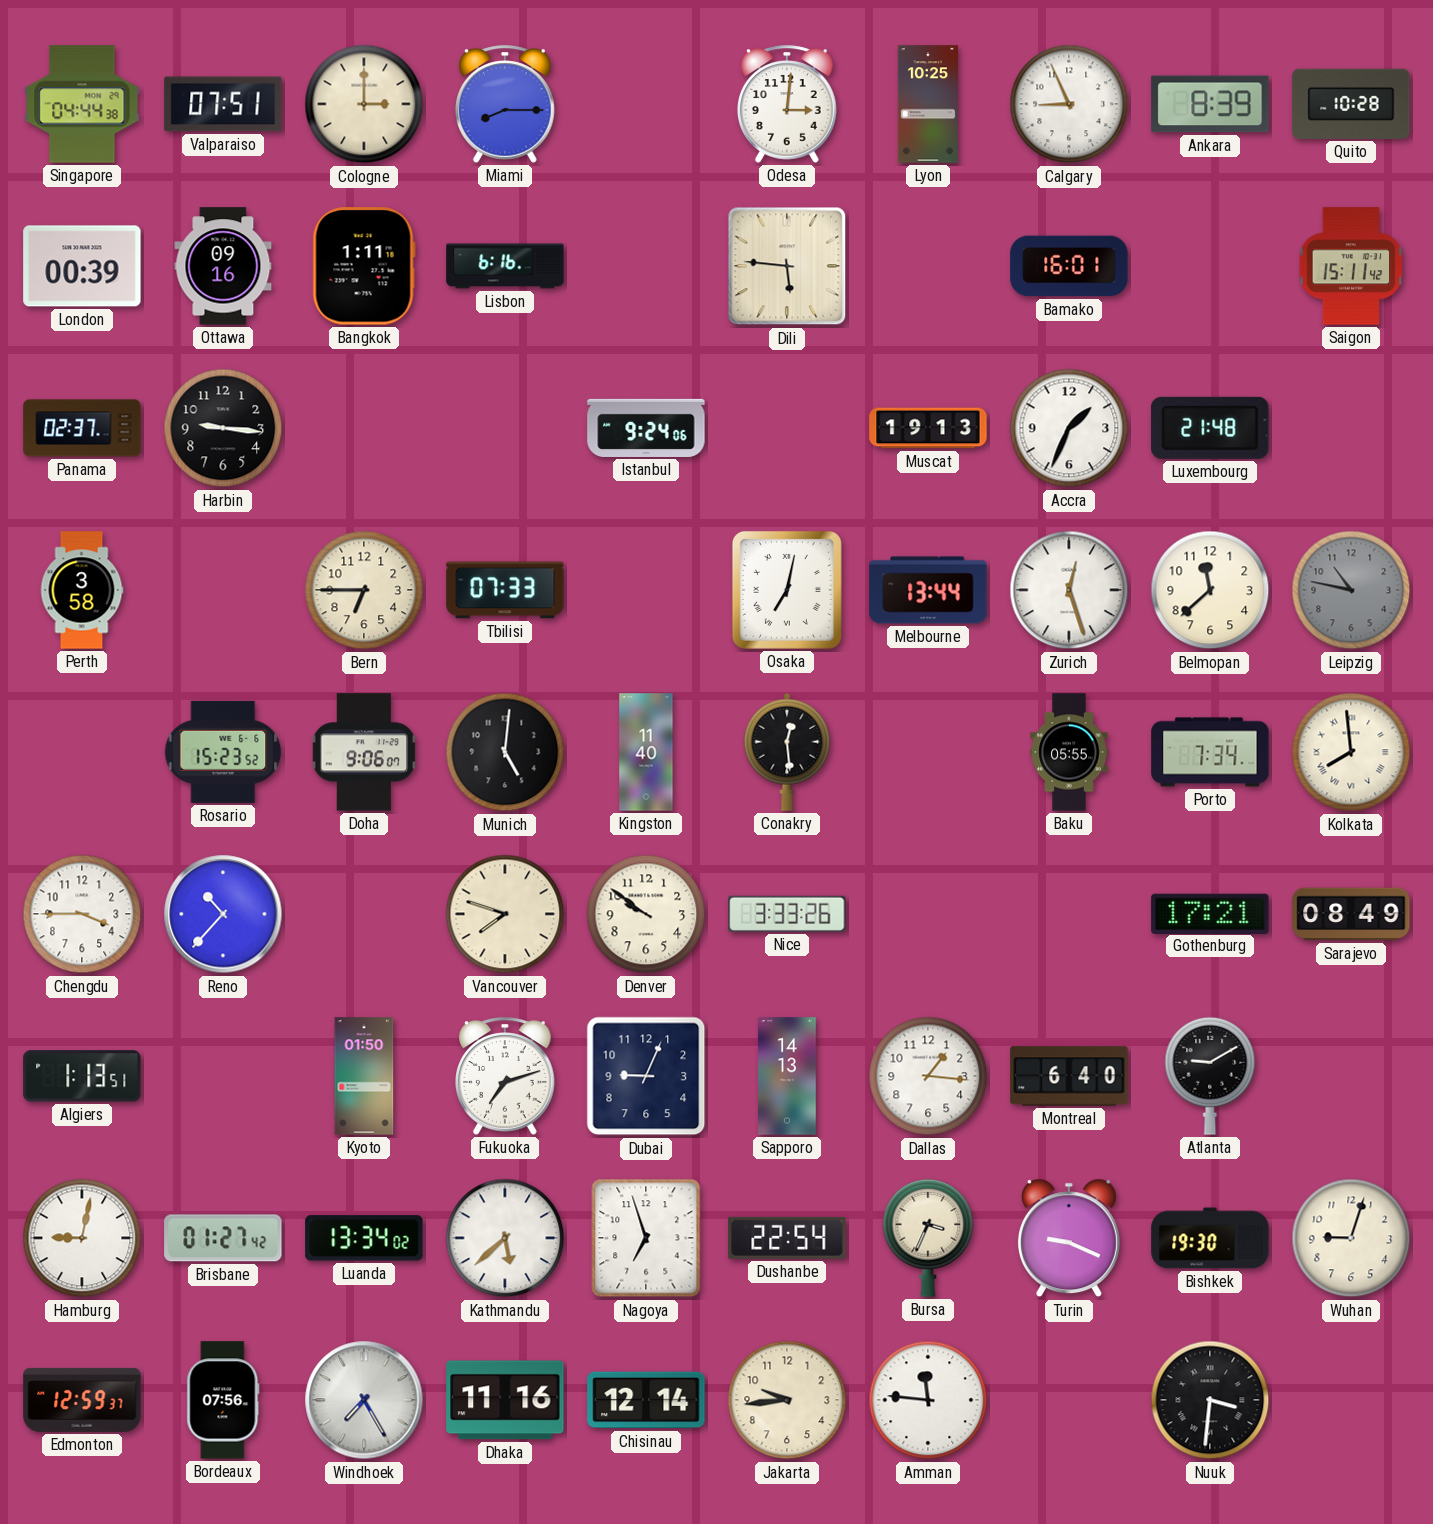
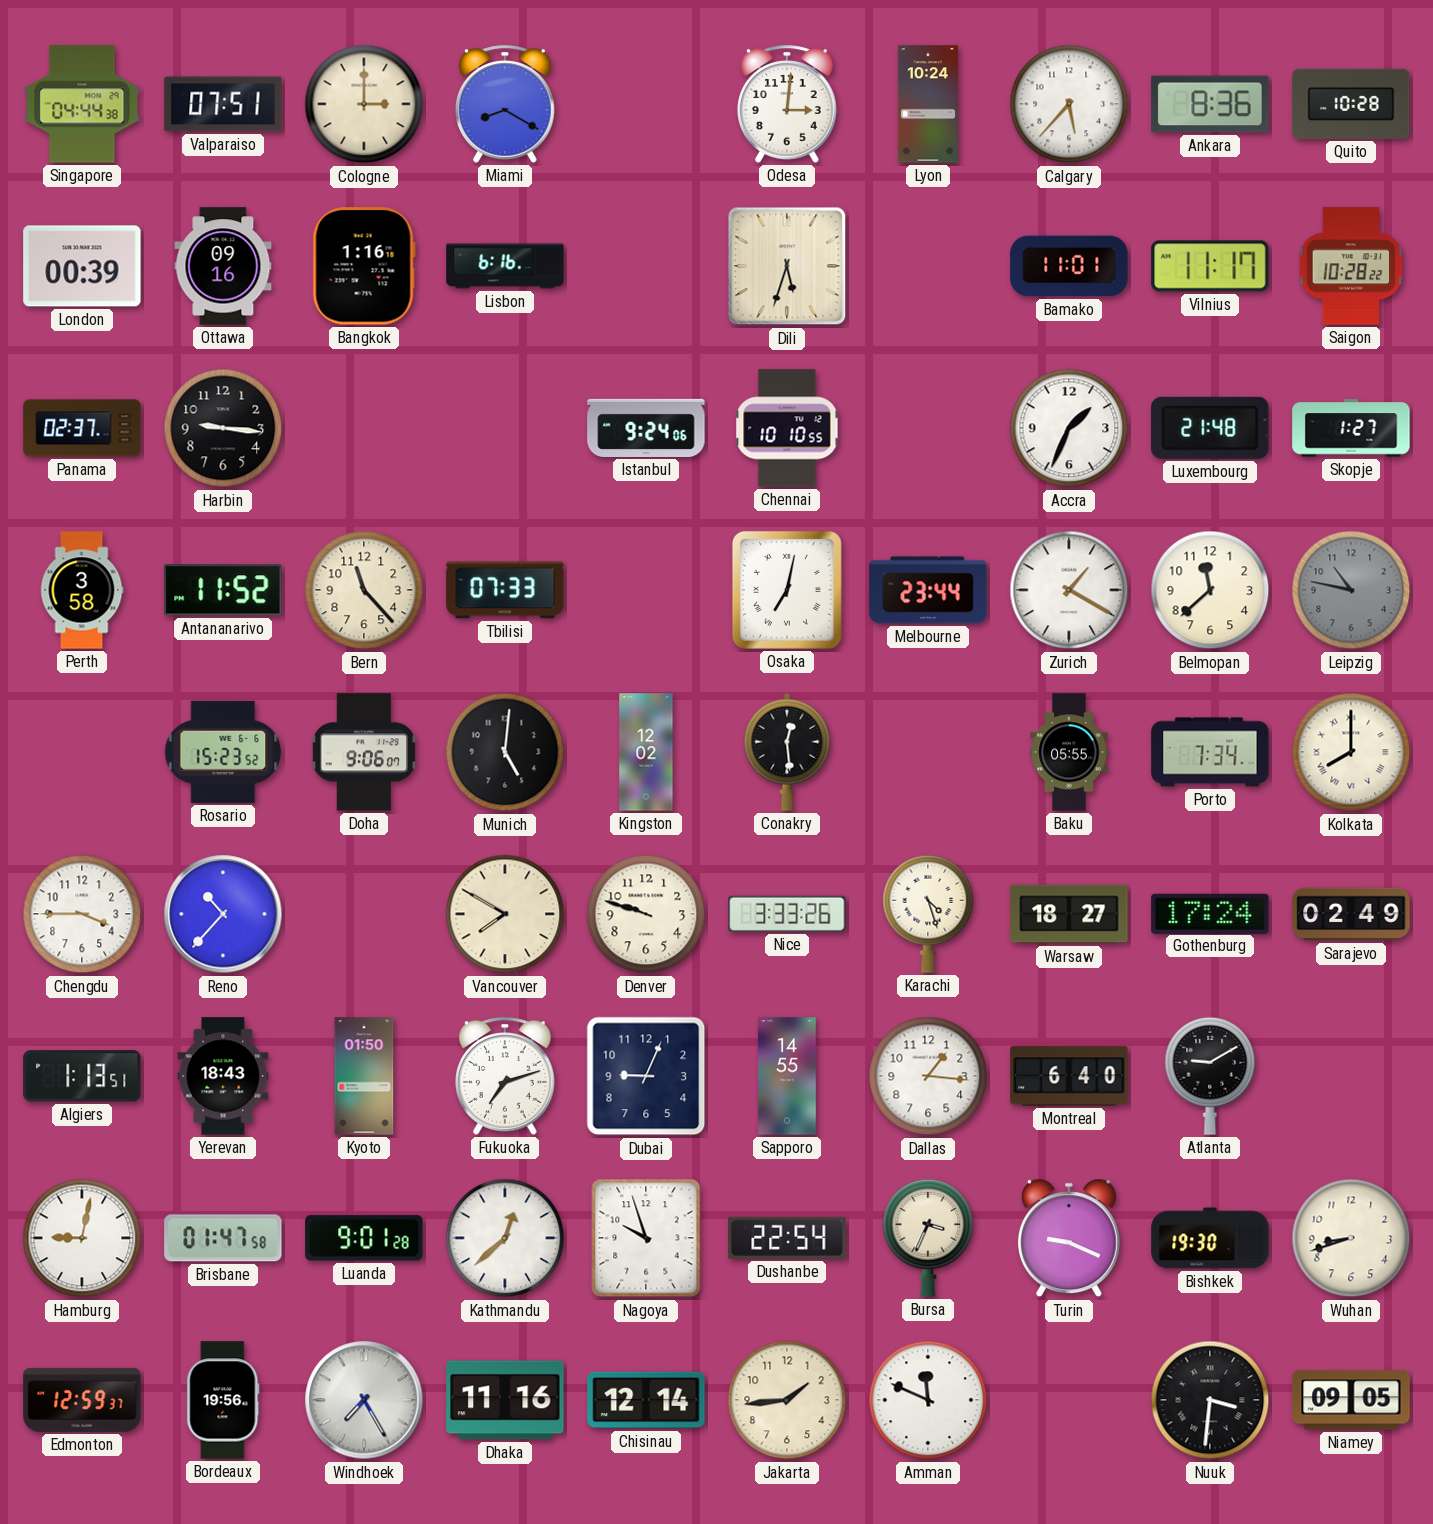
Miami: 8:15 -> 8:20 (506, 104)
Lyon: 10:25 -> 10:24 (928, 104)
Calgary: 8:56 -> 5:37 (1069, 104)
Ankara: 8:39 -> 8:36 (1210, 104)
Bangkok: 1:11 -> 1:16 (364, 266)
Dili: 5:46 -> 5:33 (787, 266)
Bamako: 16:01 -> 11:01 (1069, 266)
Vilnius: none -> 11:17 (1210, 266)
Saigon: 15:11 -> 10:28 (1351, 266)
Chennai: none -> 10:10 (787, 428)
Muscat: 19:13 -> none (928, 428)
Skopje: none -> 1:27 (1351, 428)
Antananarivo: none -> 11:52 (223, 590)
Bern: 6:45 -> 11:23 (364, 590)
Melbourne: 13:44 -> 23:44 (928, 590)
Zurich: 12:27 -> 1:20 (1069, 590)
Kingston: 11:40 -> 12:02 (646, 752)
Kolkata: 7:59 -> 8:00 (1351, 752)
Vancouver: 7:48 -> 7:50 (505, 914)
Denver: 9:51 -> 9:48 (646, 914)
Karachi: none -> 4:27 (928, 914)
Warsaw: none -> 18:27 (1069, 914)
Gothenburg: 17:21 -> 17:24 (1210, 913)
Sarajevo: 08:49 -> 02:49 (1351, 914)
Yerevan: none -> 18:43 (223, 1076)
Sapporo: 14:13 -> 14:55 (787, 1076)
Brisbane: 01:27 -> 01:47 (223, 1238)
Luanda: 13:34 -> 9:01 (364, 1238)
Kathmandu: 5:38 -> 12:38 (505, 1238)
Nagoya: 6:57 -> 9:57 (646, 1238)
Wuhan: 9:03 -> 8:42 (1351, 1238)
Bordeaux: 07:56 -> 19:56 (223, 1400)
Jakarta: 9:44 -> 1:44 (787, 1400)
Amman: 11:46 -> 11:49 (928, 1400)
Niamey: none -> 09:05 (1351, 1400)
